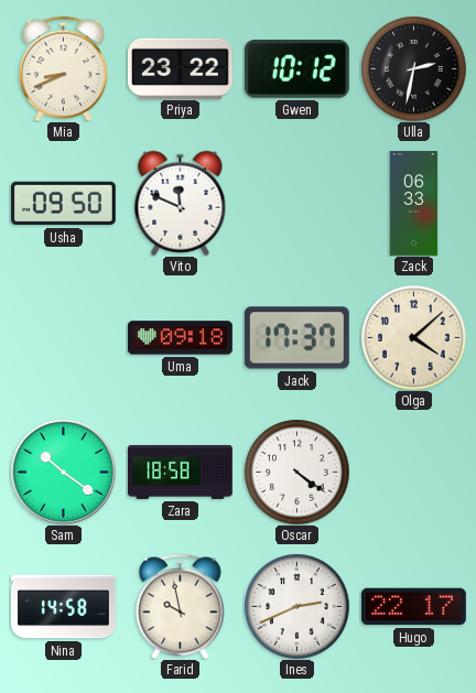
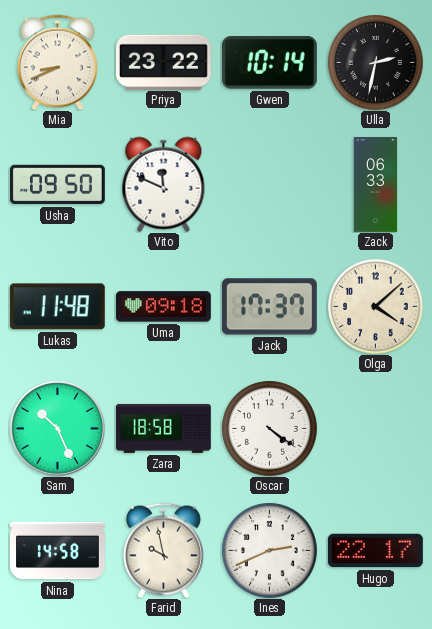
Gwen: 10:12 -> 10:14 (269, 63)
Lukas: none -> 11:48 (57, 307)
Sam: 10:21 -> 10:26 (57, 428)
